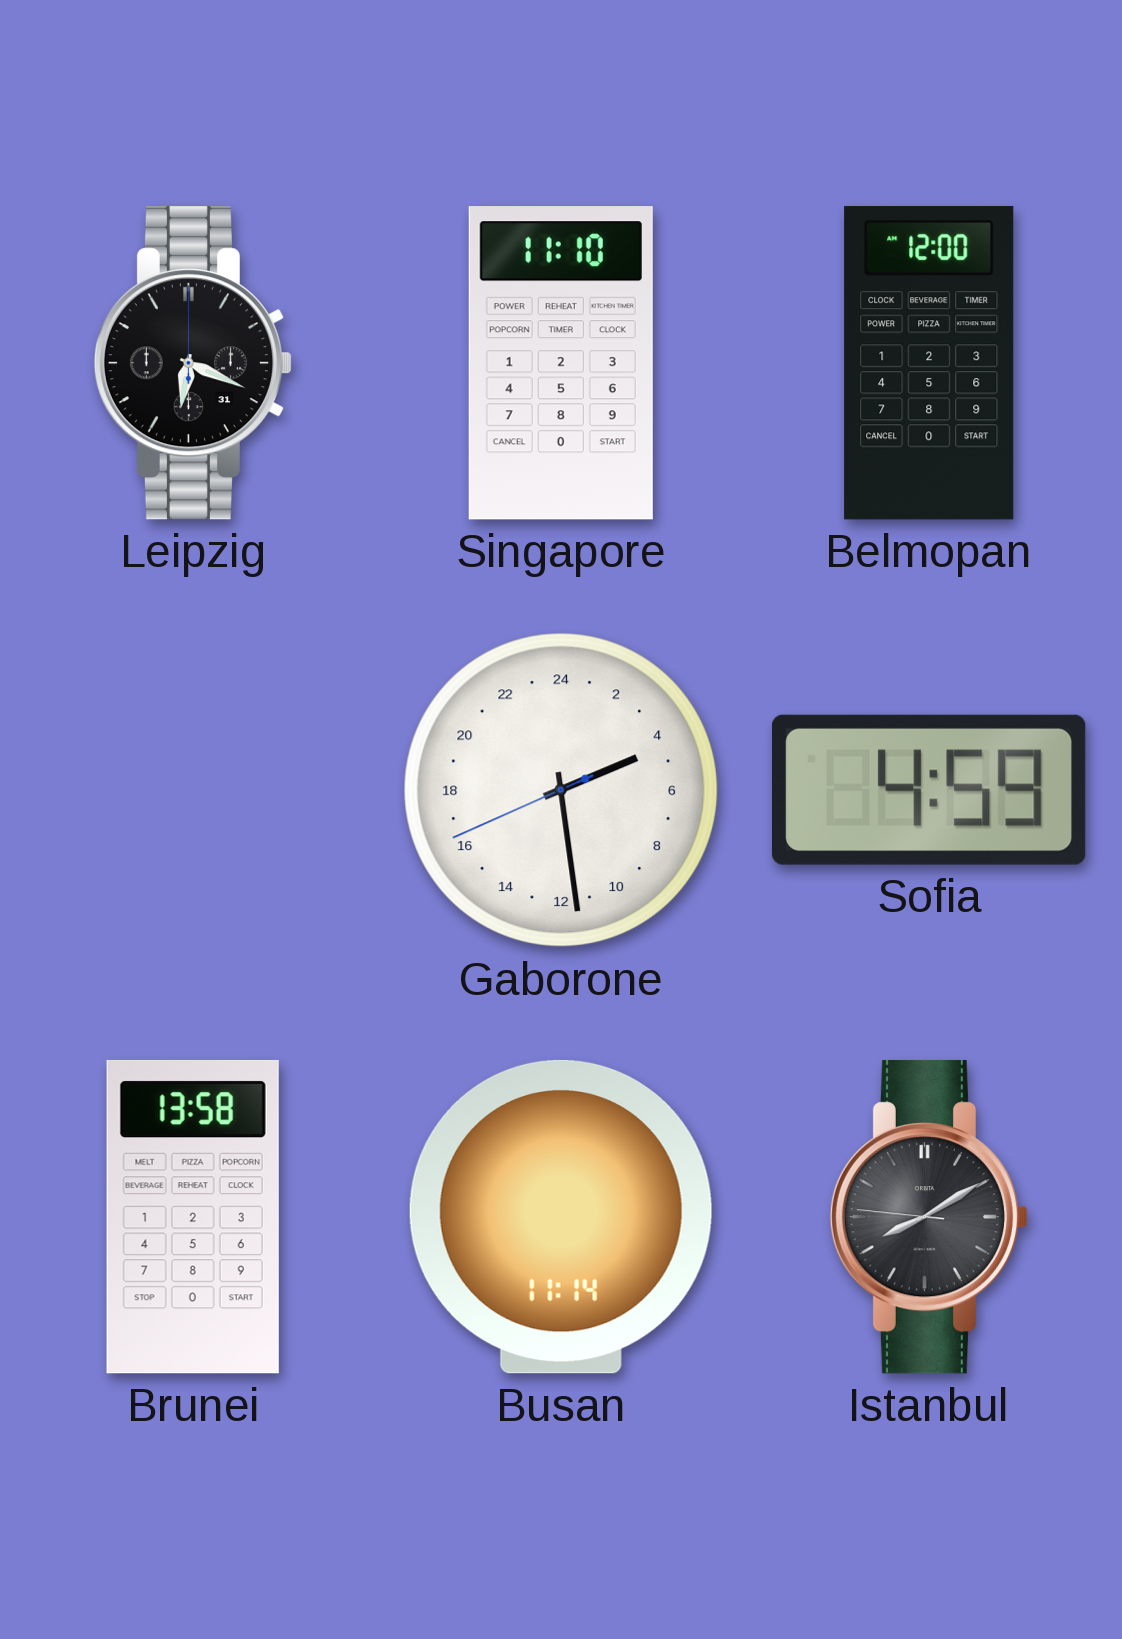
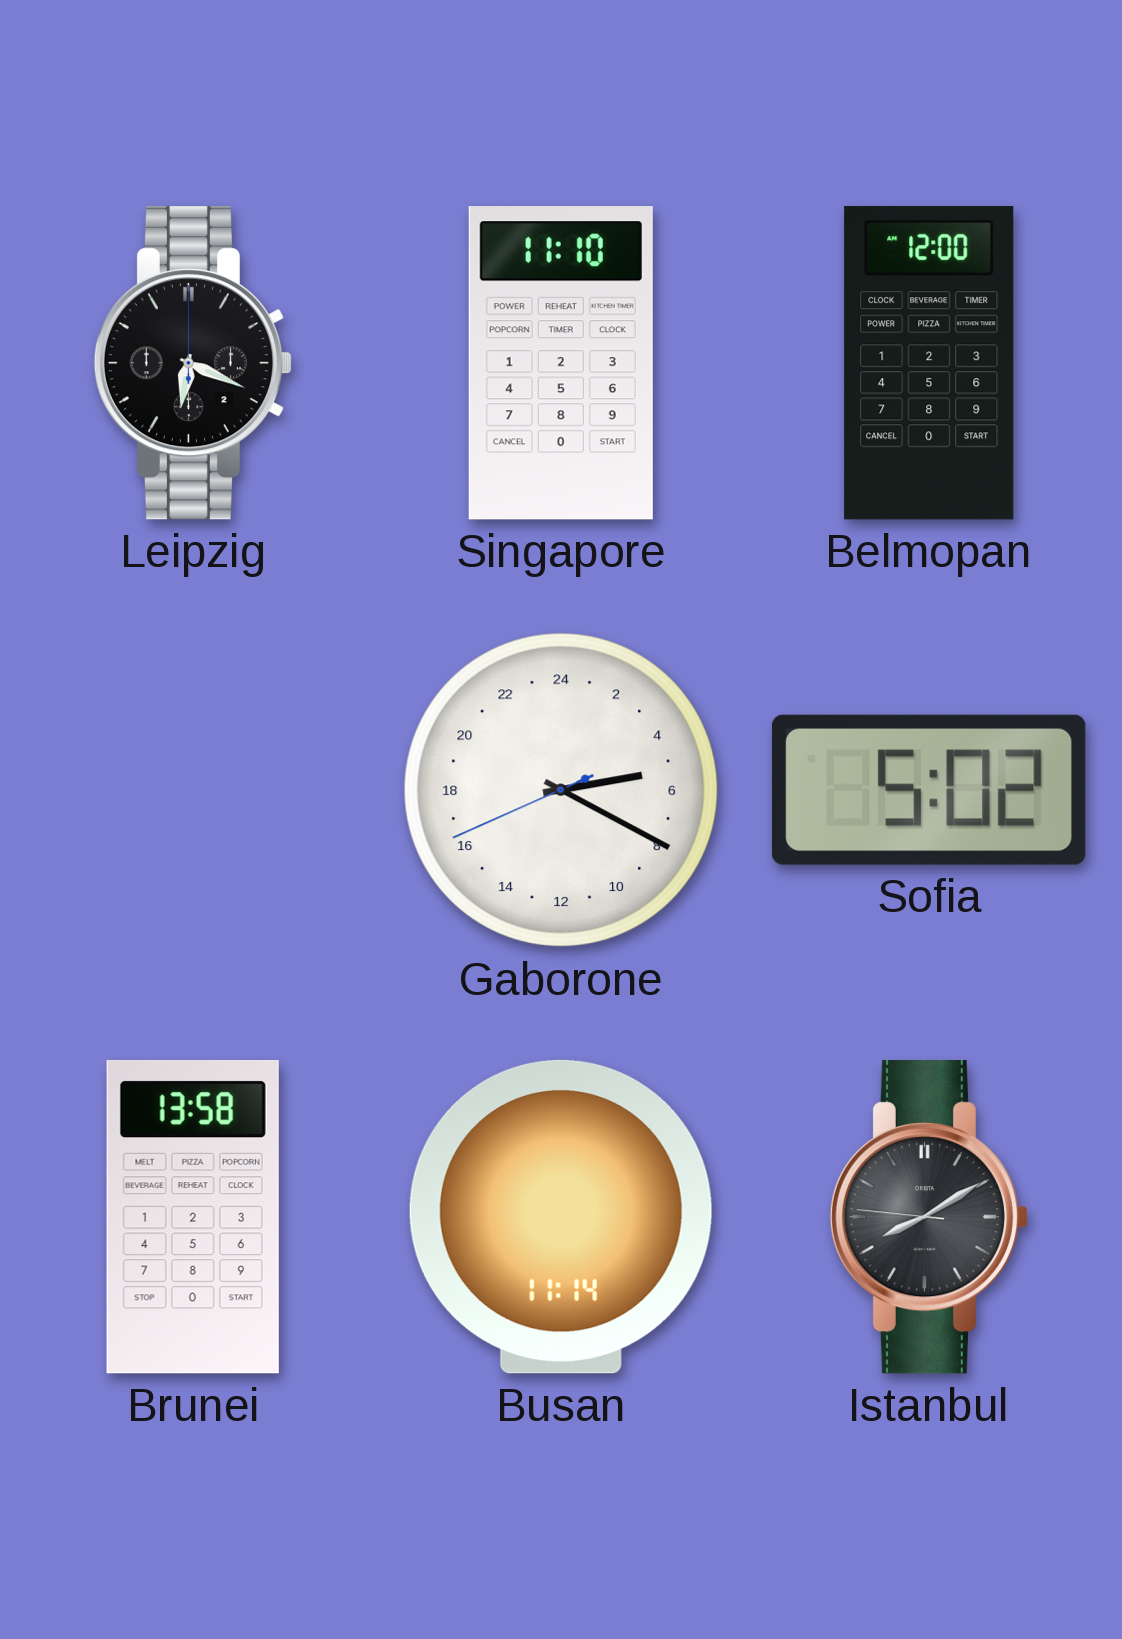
Leipzig date: 31 -> 2 (193, 363)
Gaborone: 4:28 -> 5:19 (561, 790)
Sofia: 4:59 -> 5:02 (929, 790)
